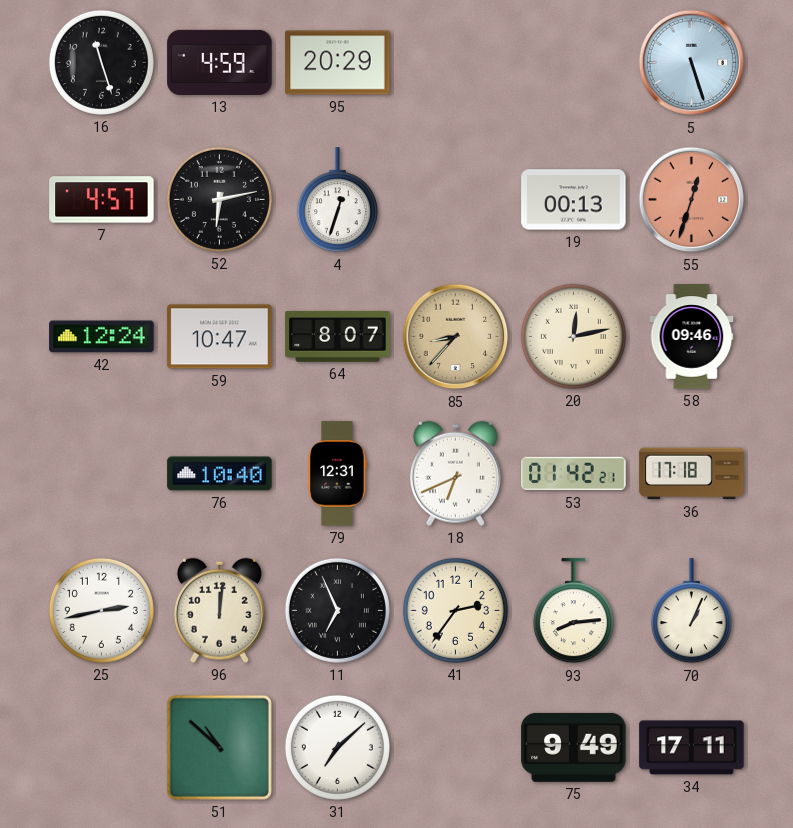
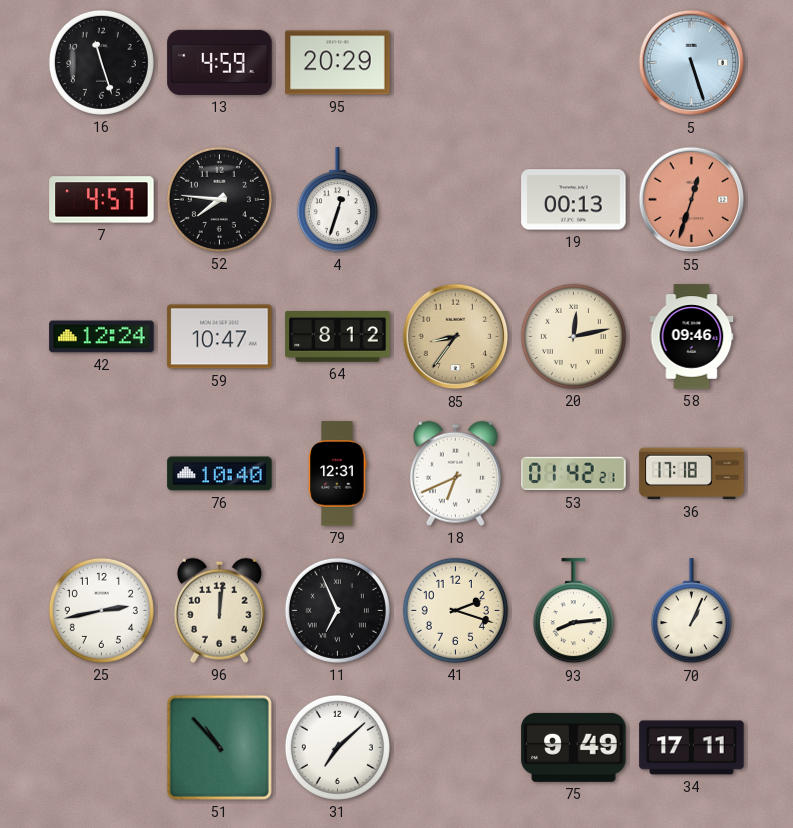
52: 6:13 -> 7:46 (219, 199)
64: 8:07 -> 8:12 (338, 337)
85: 8:37 -> 8:36 (456, 337)
41: 2:36 -> 2:18 (455, 610)
51: 10:52 -> 10:53 (219, 747)
